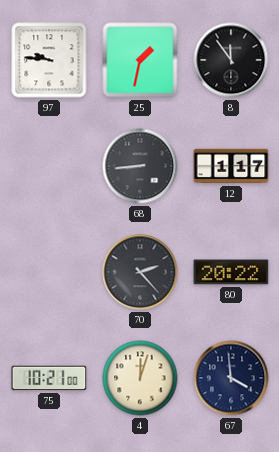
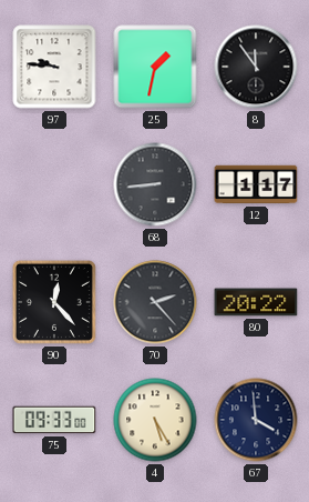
90: none -> 12:23 (54, 302)
75: 10:21 -> 09:33 (54, 420)
4: 12:03 -> 5:25 (155, 420)
